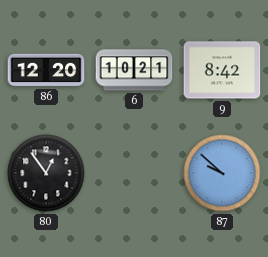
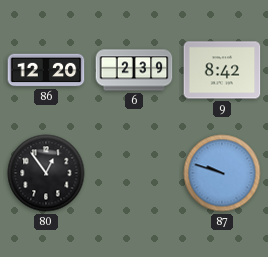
6: 10:21 -> 2:39 (134, 70)
87: 9:52 -> 9:48 (222, 173)
